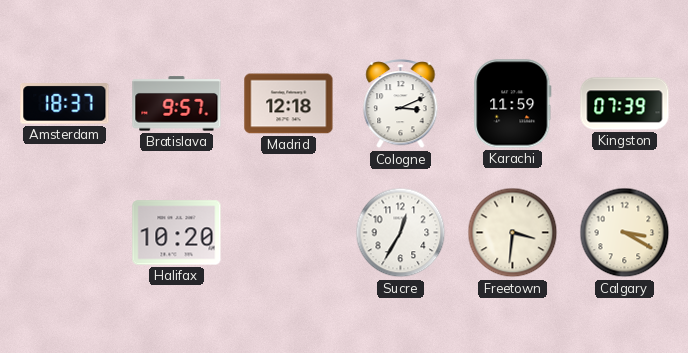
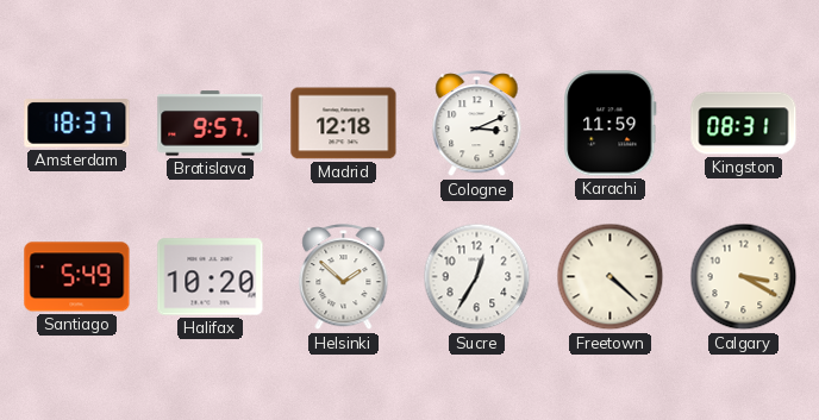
Kingston: 07:39 -> 08:31 (744, 124)
Santiago: none -> 5:49 (77, 277)
Helsinki: none -> 1:52 (344, 277)
Freetown: 3:31 -> 4:22 (611, 277)
